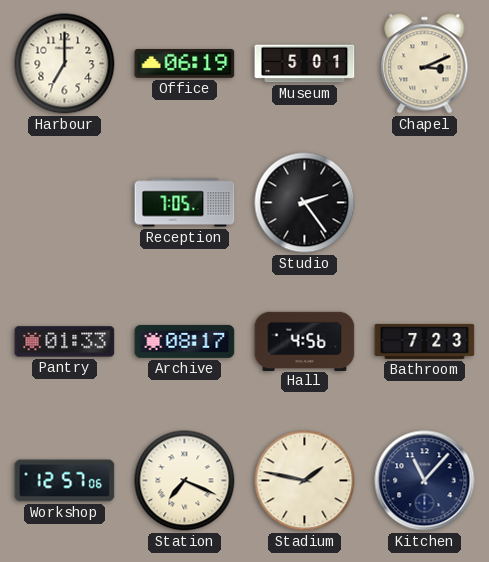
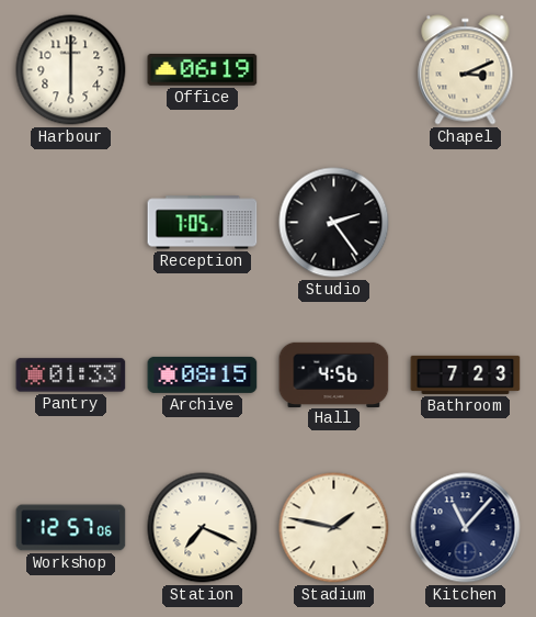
Harbour: 7:00 -> 6:00 (71, 70)
Museum: 5:01 -> none (305, 64)
Archive: 08:17 -> 08:15 (203, 374)
